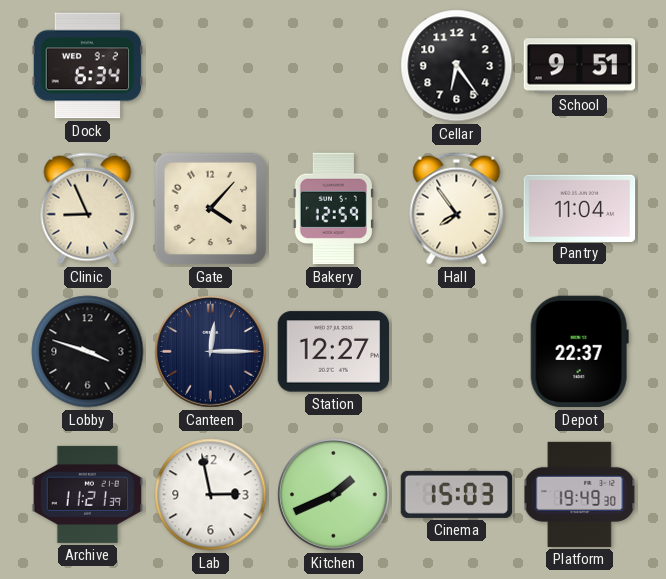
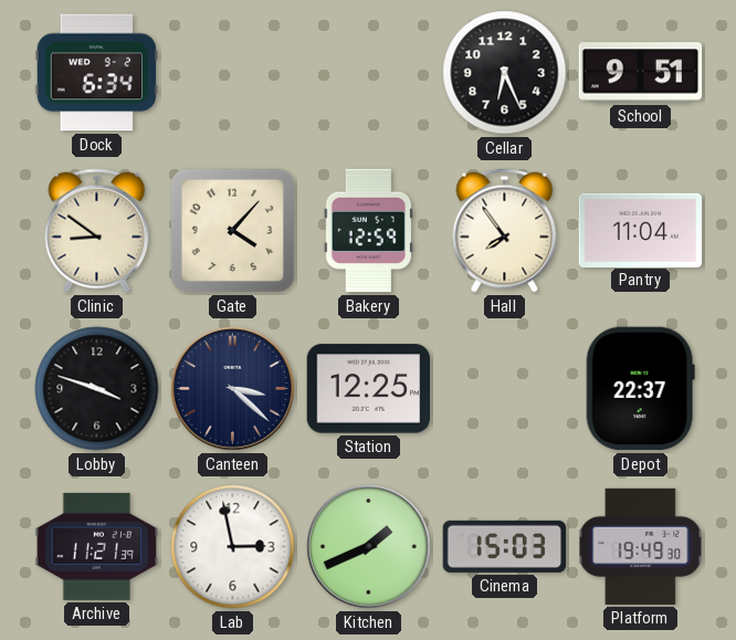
Cellar: 6:24 -> 6:26 (505, 73)
Clinic: 8:56 -> 8:51 (97, 231)
Canteen: 12:15 -> 3:22 (232, 388)
Station: 12:27 -> 12:25 (369, 389)
